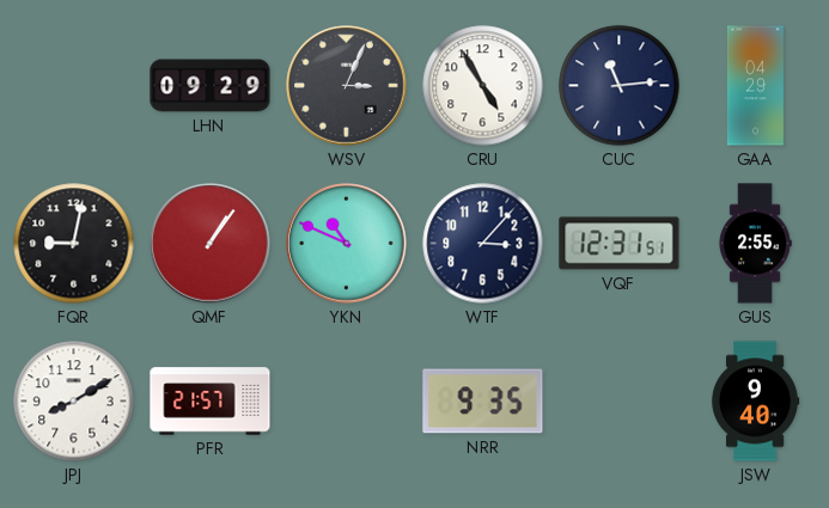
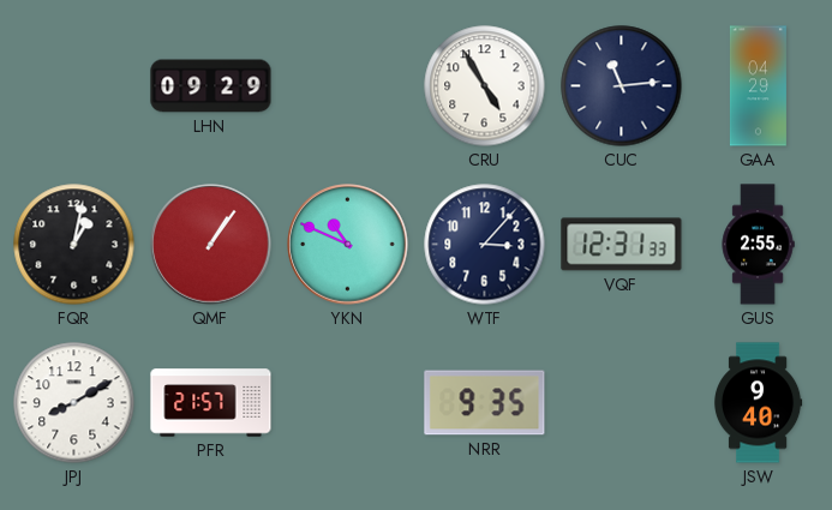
WSV: 3:04 -> none (347, 86)
FQR: 9:02 -> 1:02 (74, 245)
VQF: 12:31:51 -> 12:31:33 (622, 245)
